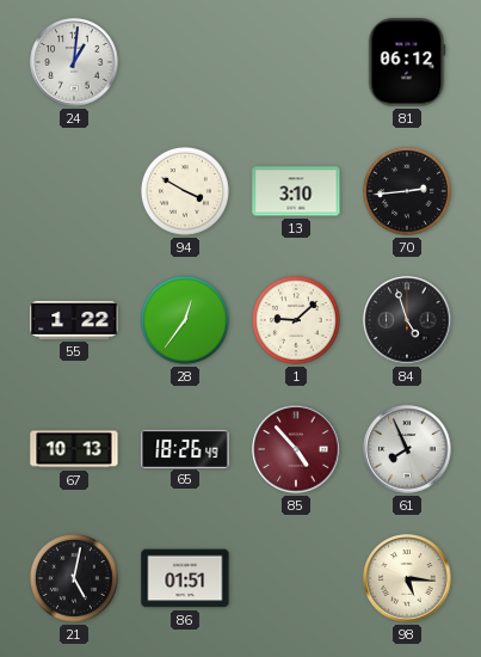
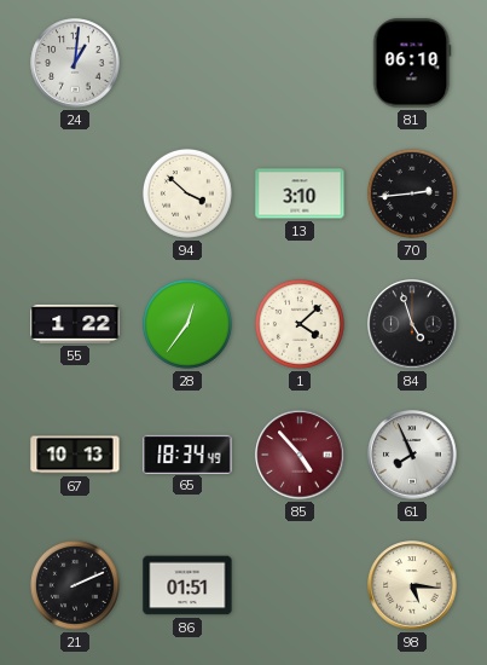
81: 06:12 -> 06:10 (412, 63)
94: 3:50 -> 3:52 (187, 193)
1: 9:08 -> 4:08 (300, 324)
65: 18:26 -> 18:34 (187, 453)
21: 5:02 -> 2:11 (75, 585)
